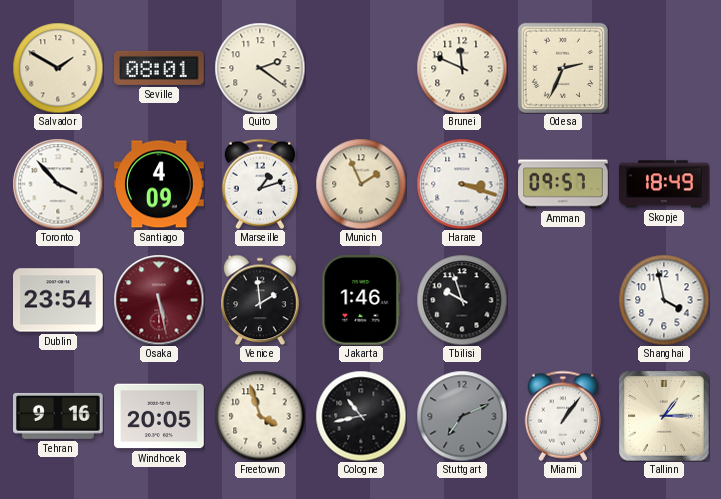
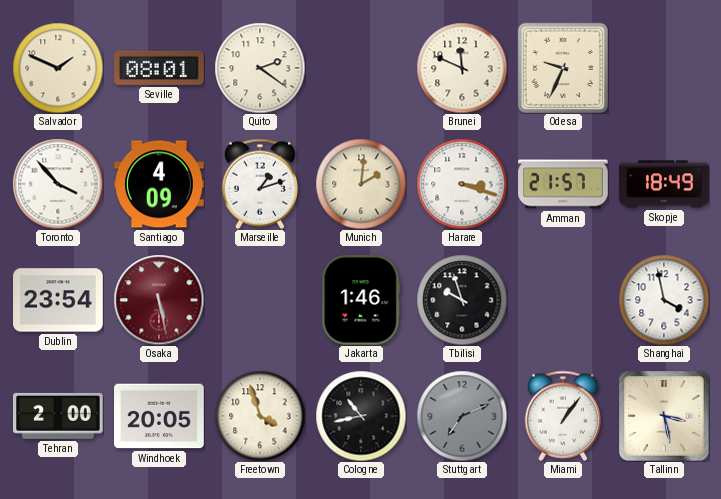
Salvador: 1:50 -> 1:49 (58, 68)
Odesa: 2:34 -> 9:34 (562, 67)
Munich: 1:56 -> 2:01 (361, 184)
Amman: 09:57 -> 21:57 (563, 184)
Venice: 1:59 -> none (260, 300)
Tehran: 9:16 -> 2:00 (59, 416)
Tallinn: 1:15 -> 3:28 (664, 416)
